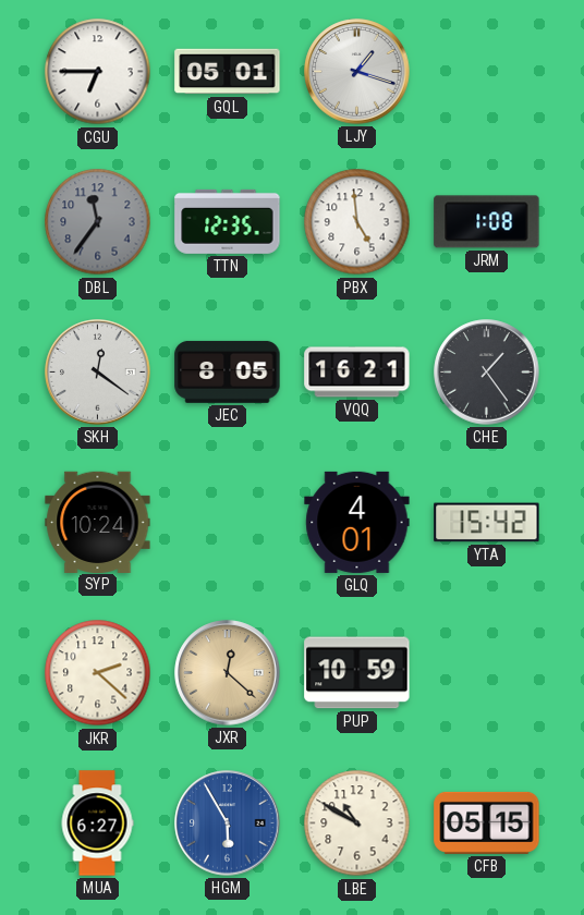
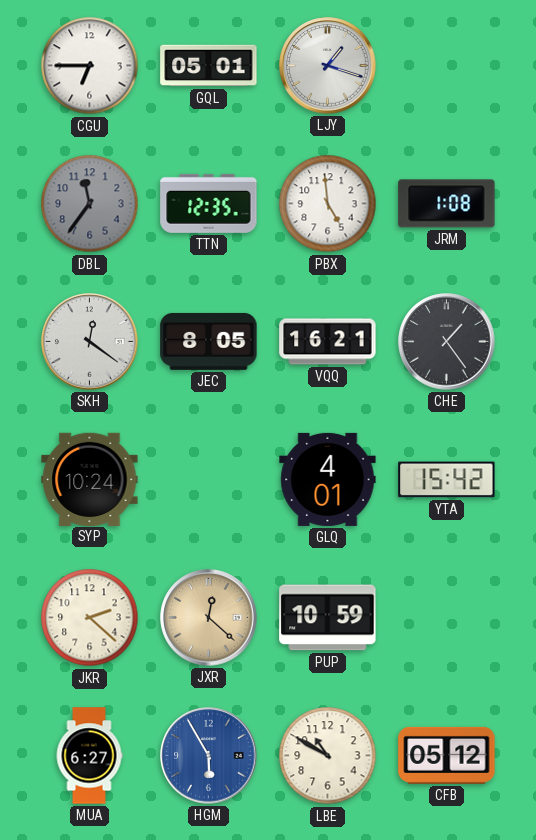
CFB: 05:15 -> 05:12 (447, 755)
